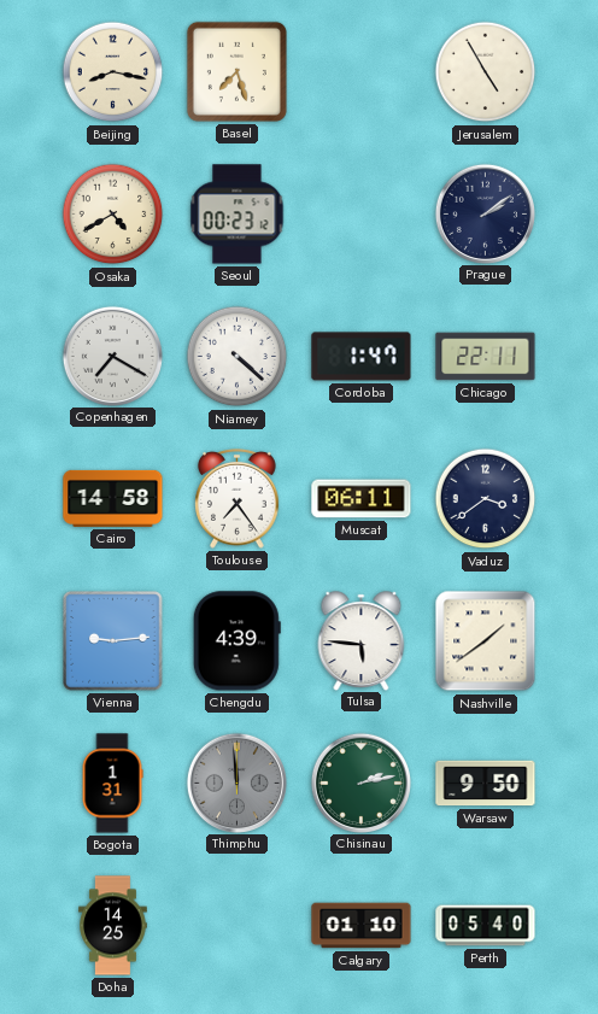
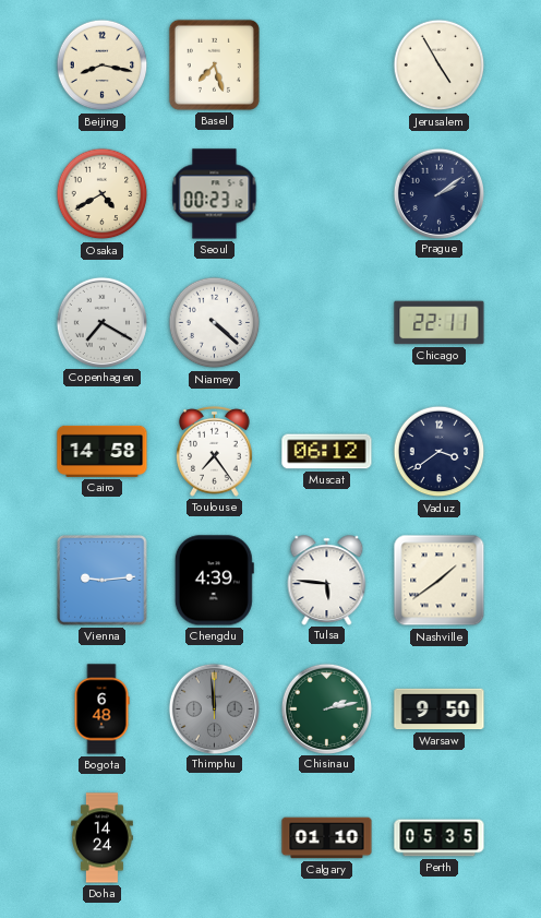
Cordoba: 1:47 -> none (362, 357)
Muscat: 06:11 -> 06:12 (327, 452)
Bogota: 1:31 -> 6:48 (101, 710)
Doha: 14:25 -> 14:24 (103, 838)
Perth: 05:40 -> 05:35 (440, 838)
